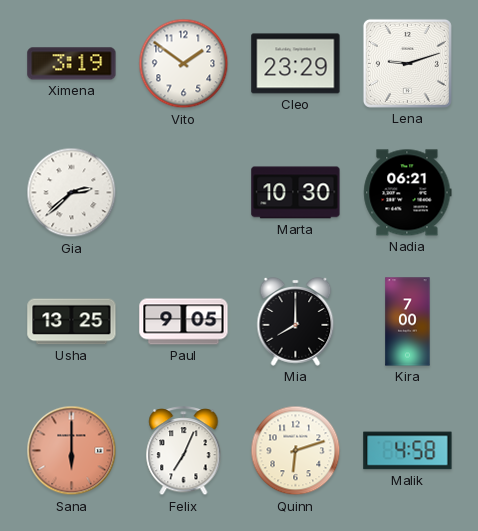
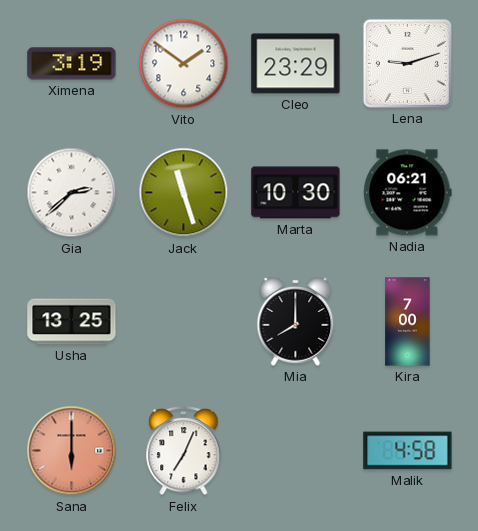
Jack: none -> 11:27 (184, 193)
Paul: 9:05 -> none (184, 322)
Quinn: 6:12 -> none (296, 451)
